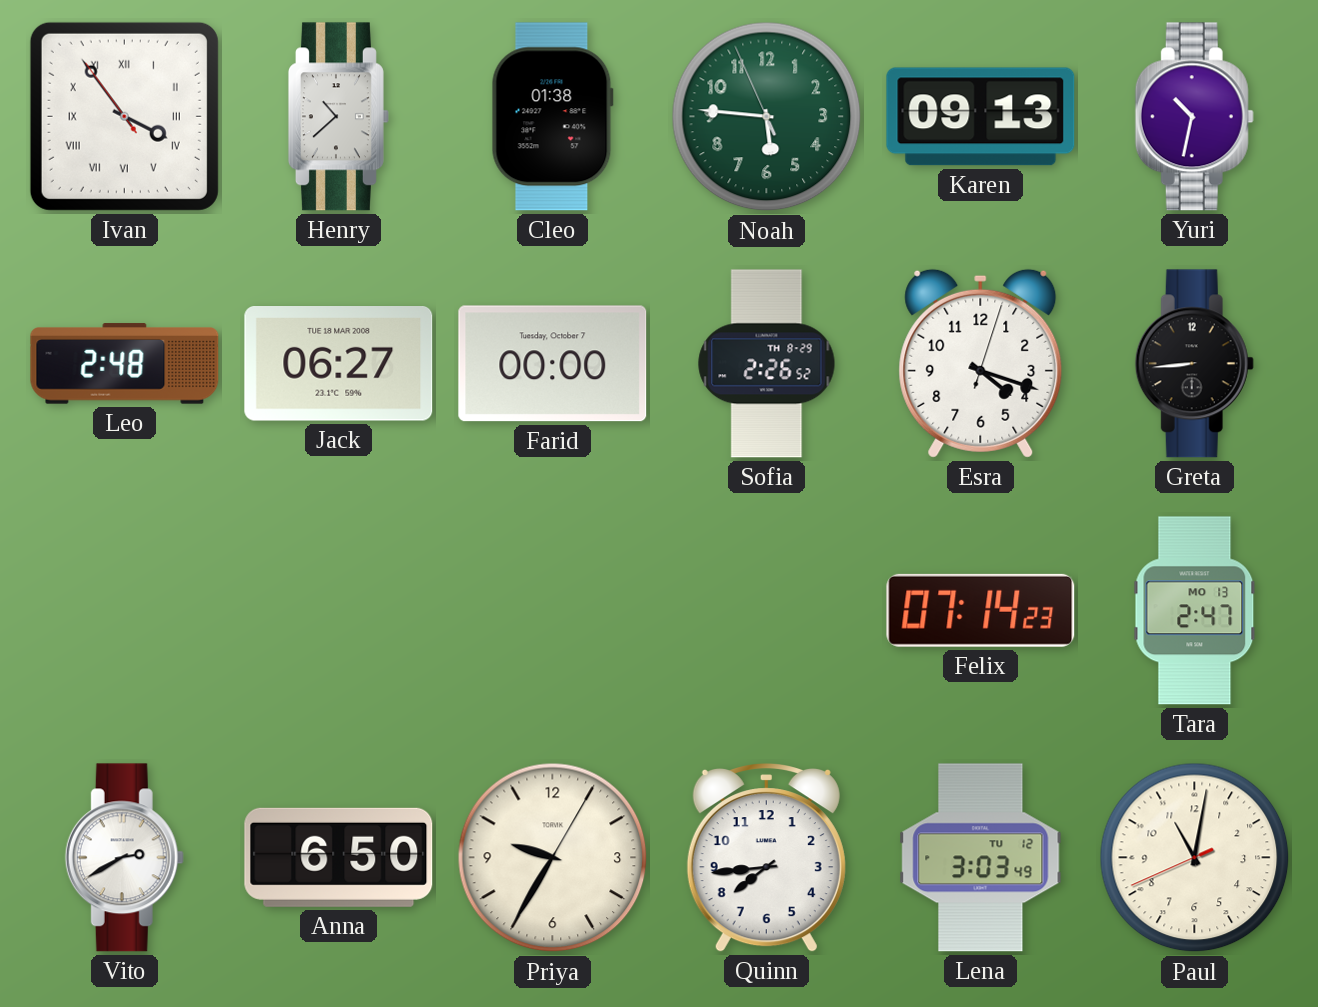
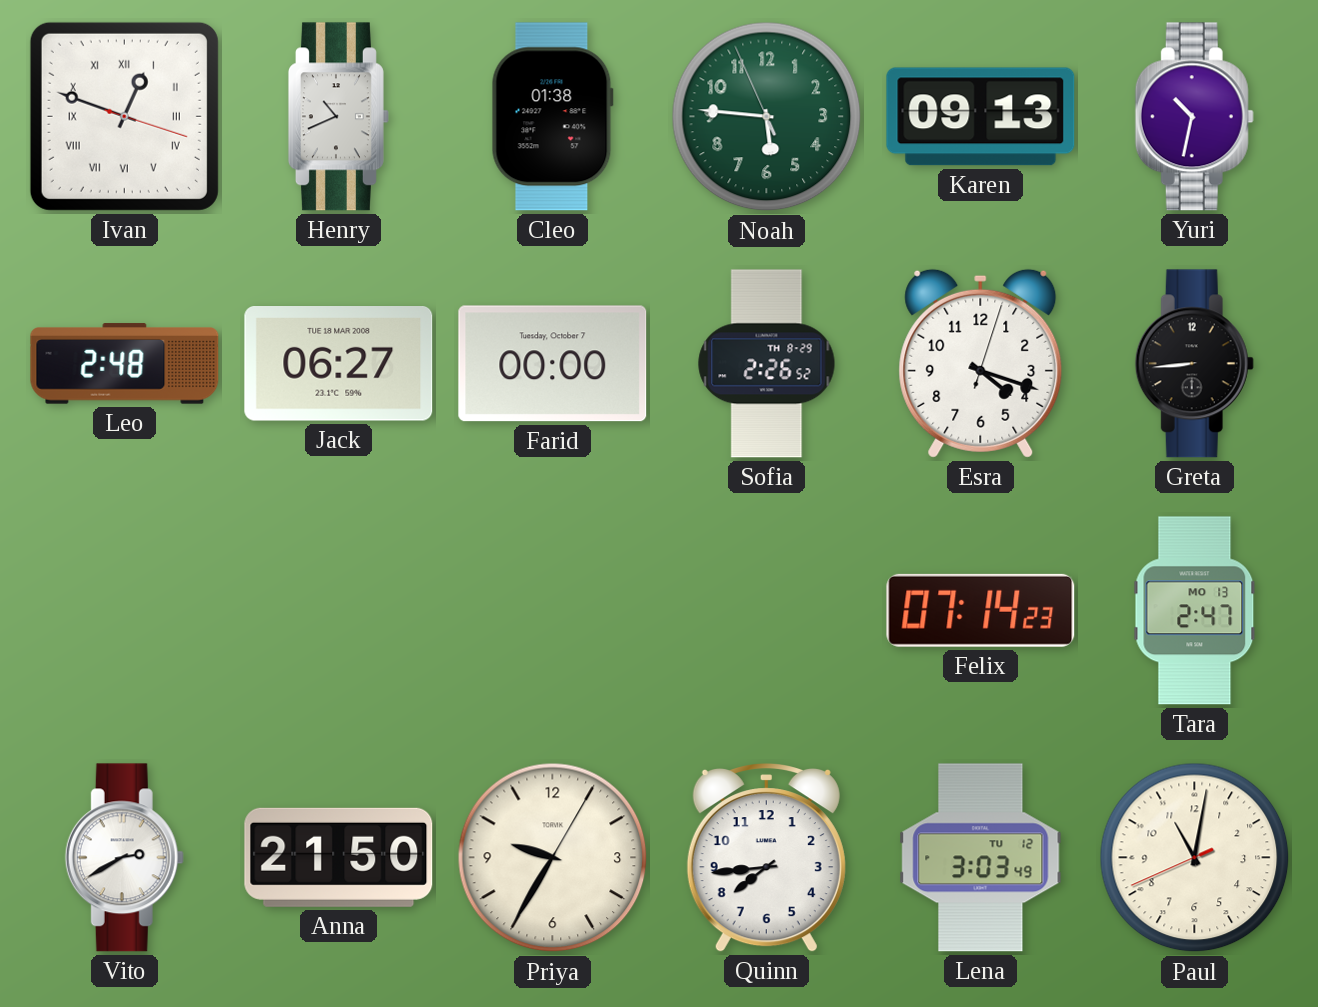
Ivan: 3:53 -> 12:48 (124, 116)
Henry: 10:38 -> 10:41 (338, 117)
Anna: 6:50 -> 21:50 (339, 857)
